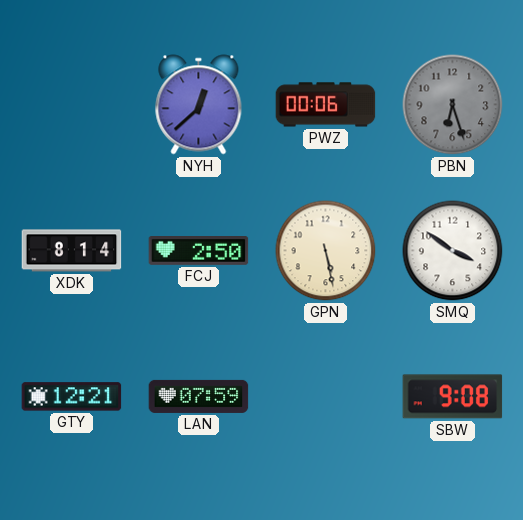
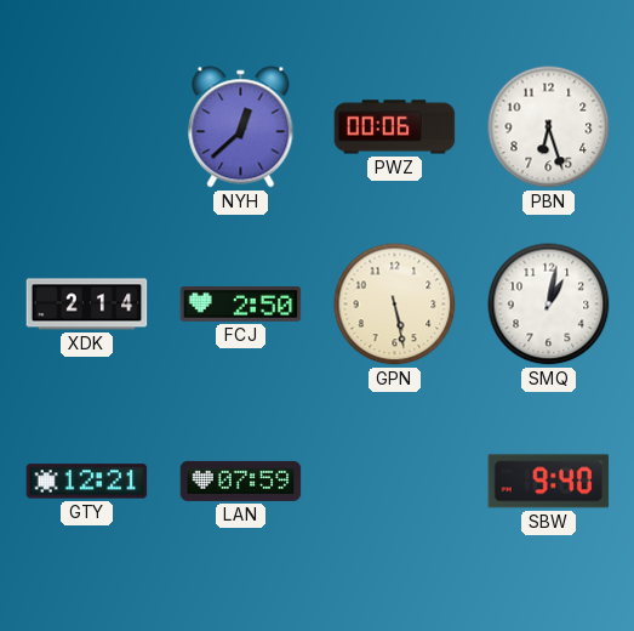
PBN dial: grey -> white (549, 127)
XDK: 8:14 -> 2:14 (87, 305)
SMQ: 3:51 -> 1:02 (549, 305)
SBW: 9:08 -> 9:40 (549, 482)
